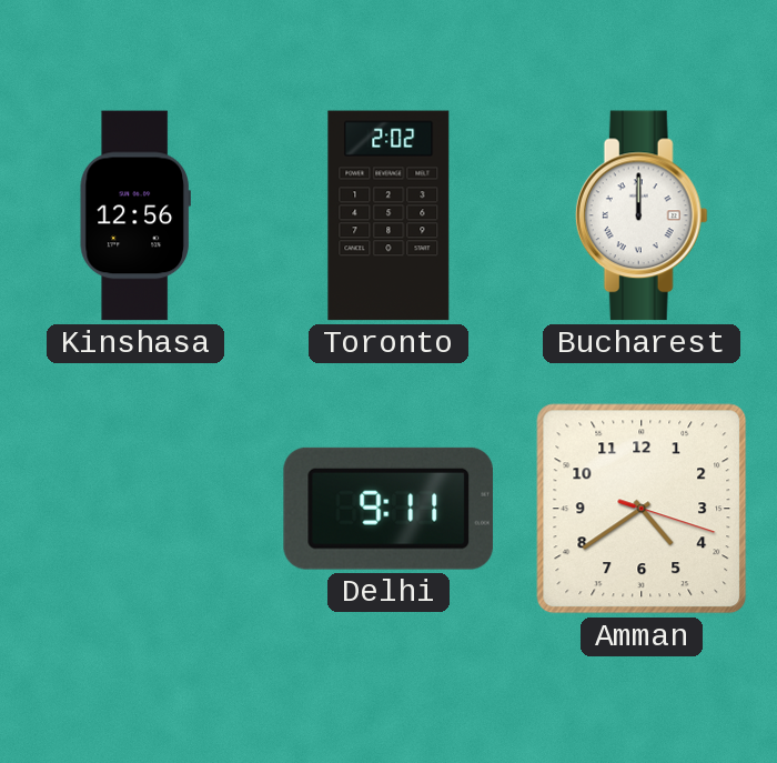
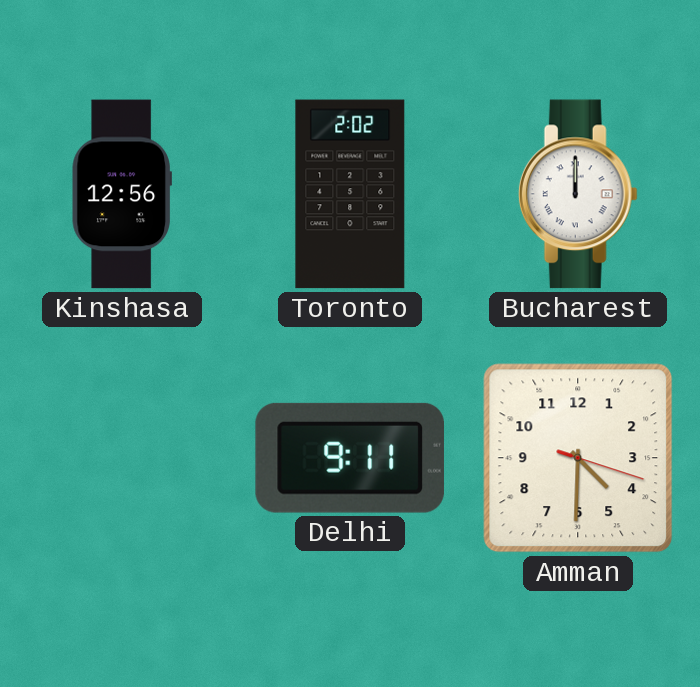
Amman: 4:39 -> 4:30 (578, 458)
